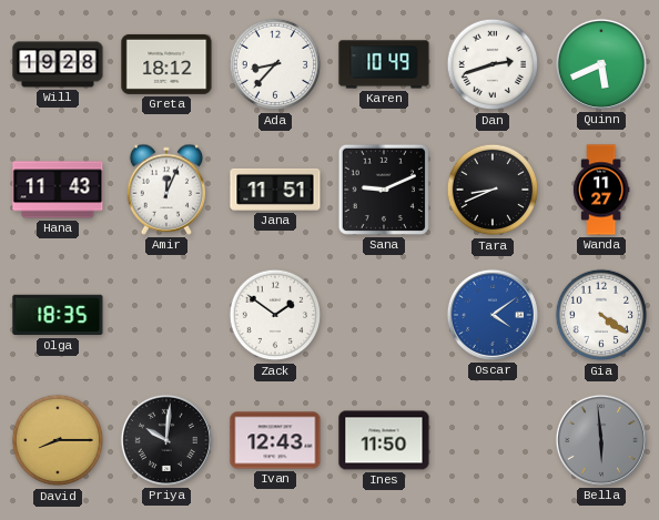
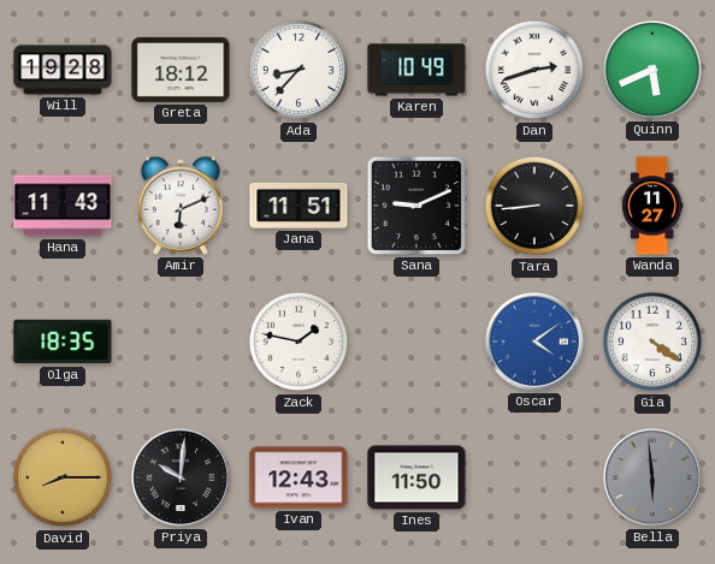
Amir: 12:04 -> 6:11 (179, 206)
Tara: 8:41 -> 8:44 (534, 206)
Zack: 1:51 -> 1:47 (299, 342)
